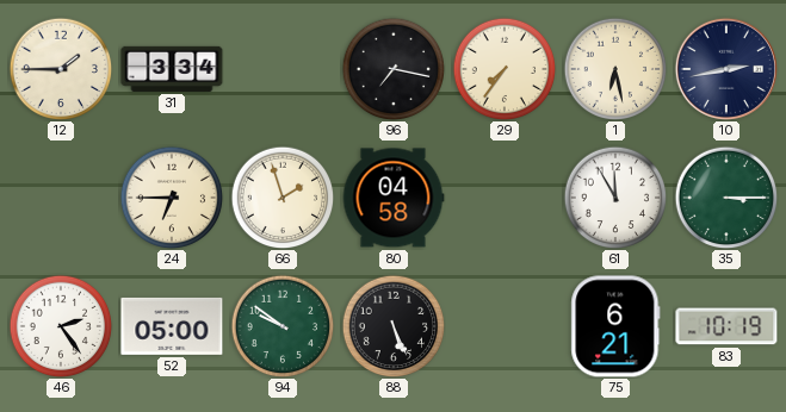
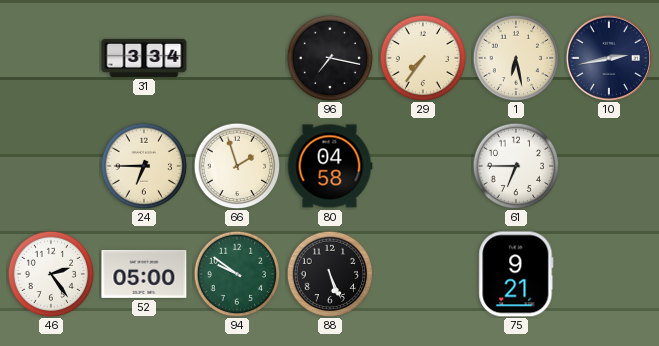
12: 1:45 -> none (61, 69)
61: 11:55 -> 6:45 (516, 166)
35: 3:15 -> none (726, 198)
75: 6:21 -> 9:21 (516, 274)
83: 10:19 -> none (726, 326)
